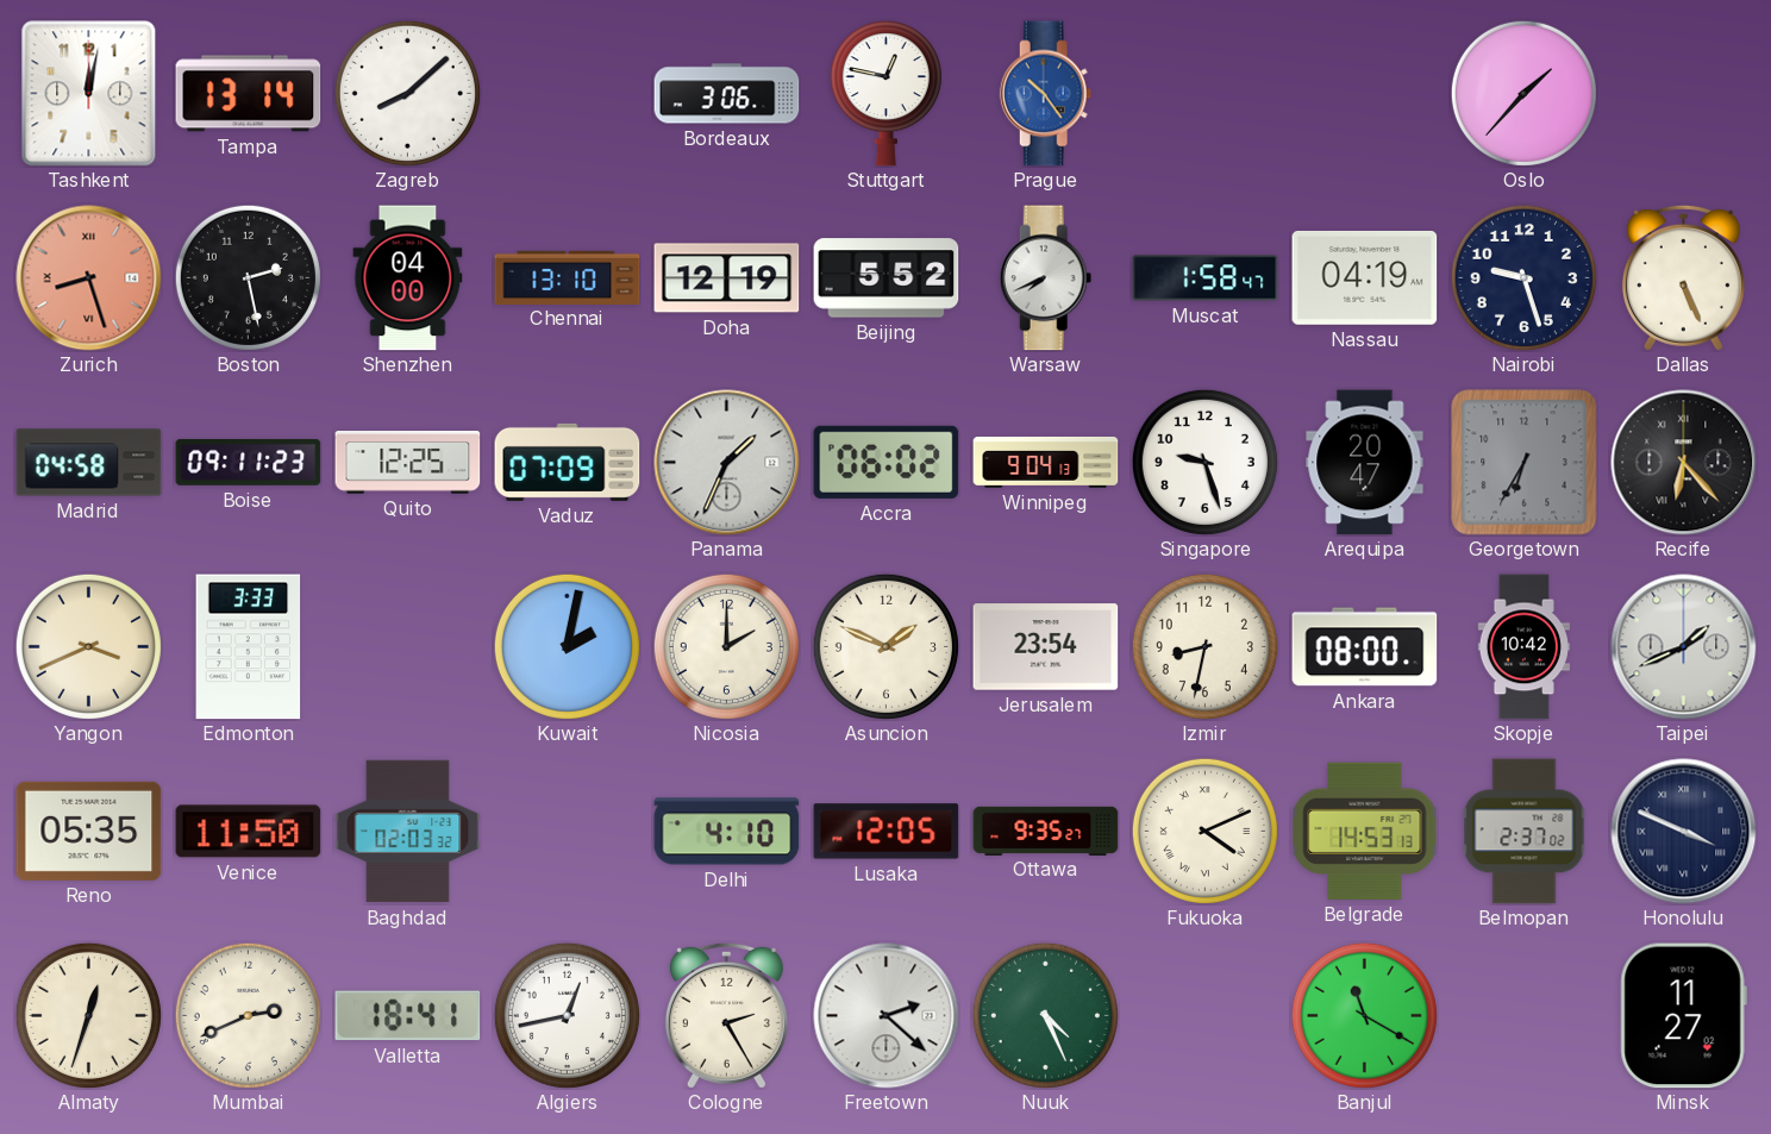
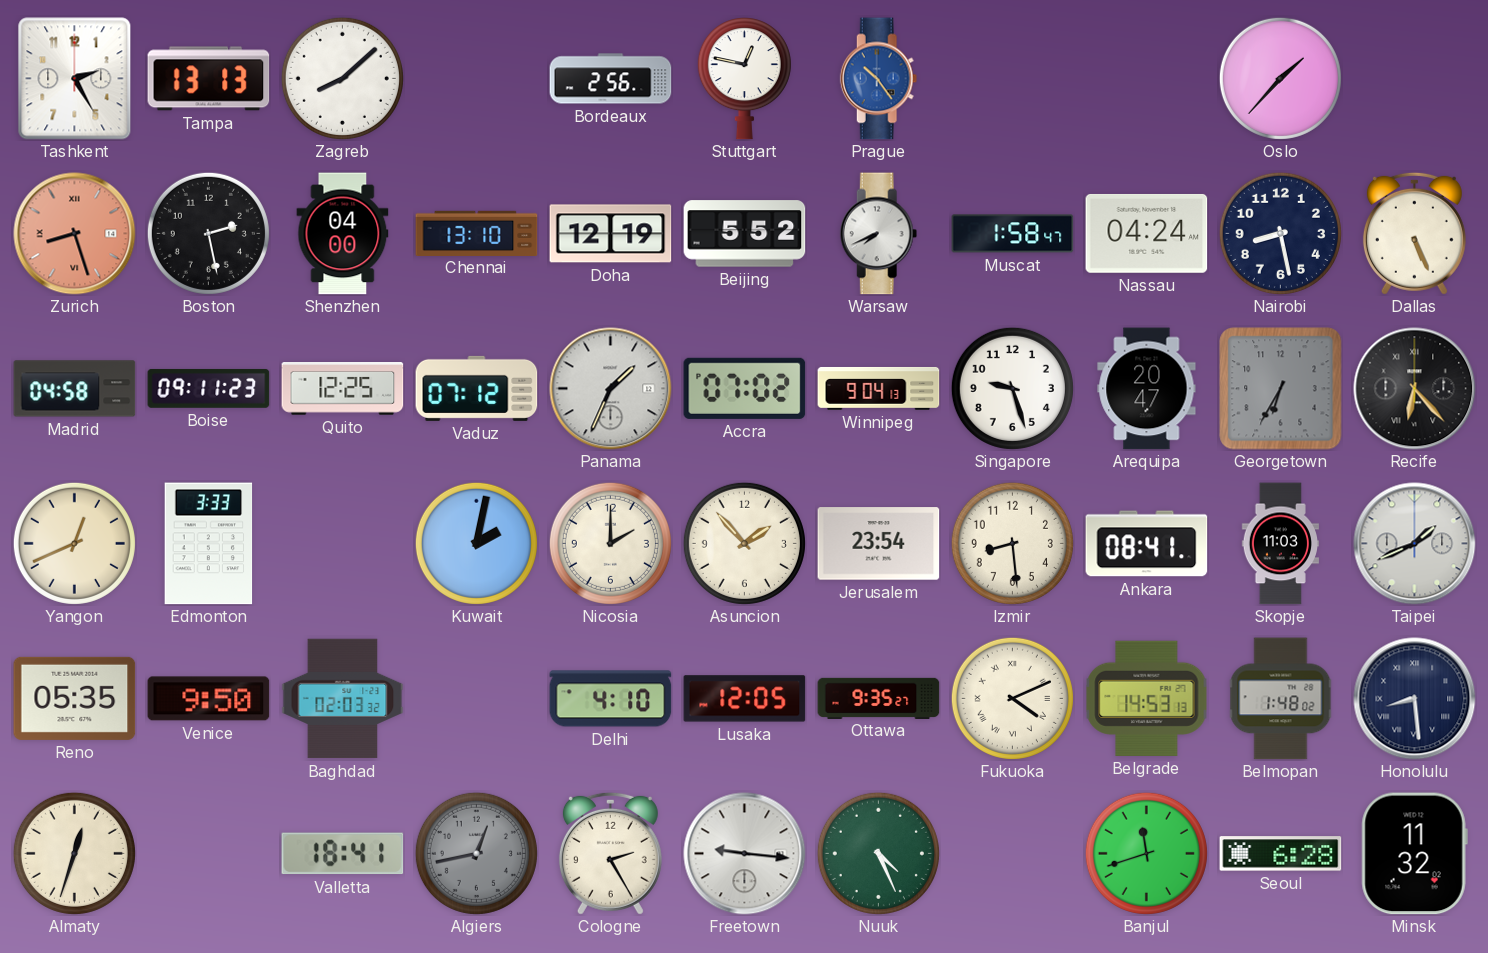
Tashkent: 12:02 -> 2:25 (75, 79)
Tampa: 13:14 -> 13:13 (209, 79)
Bordeaux: 3:06 -> 2:56 (611, 79)
Nassau: 04:19 -> 04:24 (1147, 233)
Nairobi: 9:27 -> 8:28 (1280, 233)
Vaduz: 07:09 -> 07:12 (477, 388)
Accra: 06:02 -> 07:02 (745, 388)
Yangon: 3:41 -> 12:41 (74, 543)
Asuncion: 1:49 -> 1:53 (744, 543)
Izmir: 8:32 -> 8:29 (1012, 543)
Ankara: 08:00 -> 08:41 (1147, 544)
Skopje: 10:42 -> 11:03 (1280, 544)
Venice: 11:50 -> 9:50 (209, 699)
Belmopan: 2:37 -> 1:48 (1281, 699)
Honolulu: 3:49 -> 8:29 (1415, 699)
Mumbai: 2:41 -> none (248, 1015)
Algiers dial: white -> grey (476, 853)
Freetown: 2:22 -> 9:16 (745, 854)
Banjul: 11:20 -> 11:42 (1146, 853)
Seoul: none -> 6:28 (1281, 854)
Minsk: 11:27 -> 11:32 (1414, 854)
